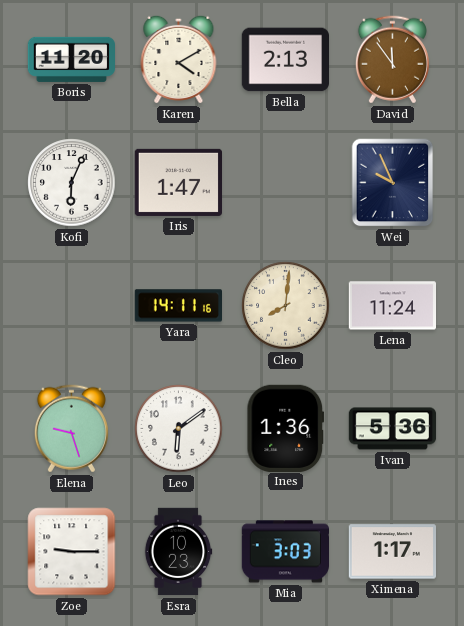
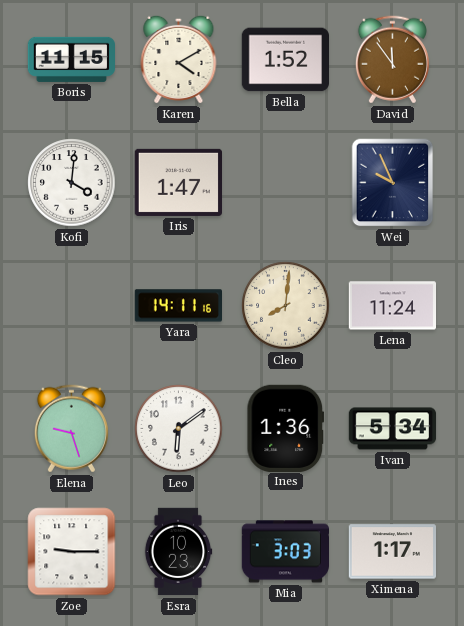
Boris: 11:20 -> 11:15 (72, 59)
Bella: 2:13 -> 1:52 (285, 60)
Kofi: 6:04 -> 4:01 (72, 183)
Ivan: 5:36 -> 5:34 (393, 429)
